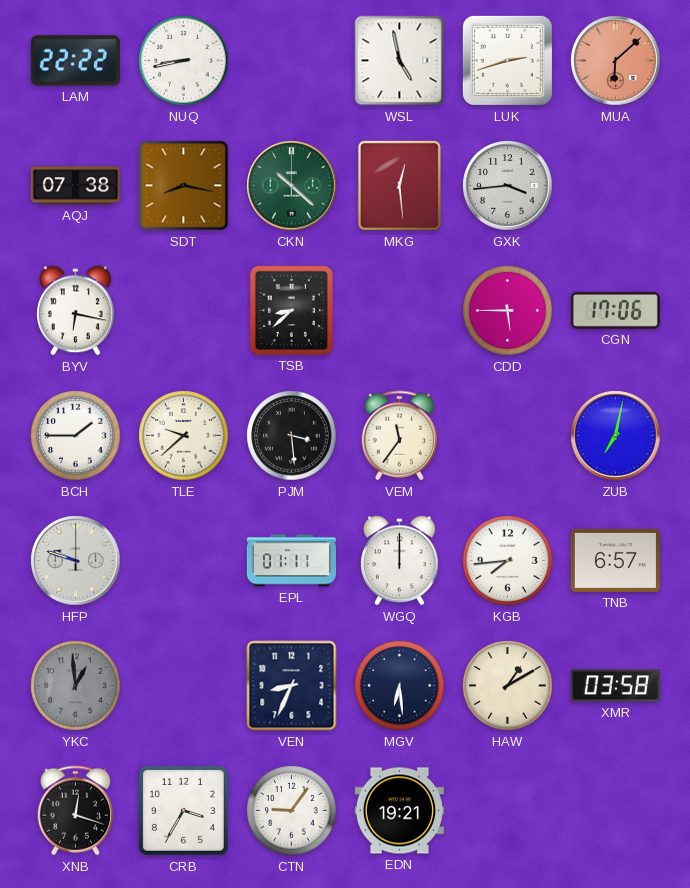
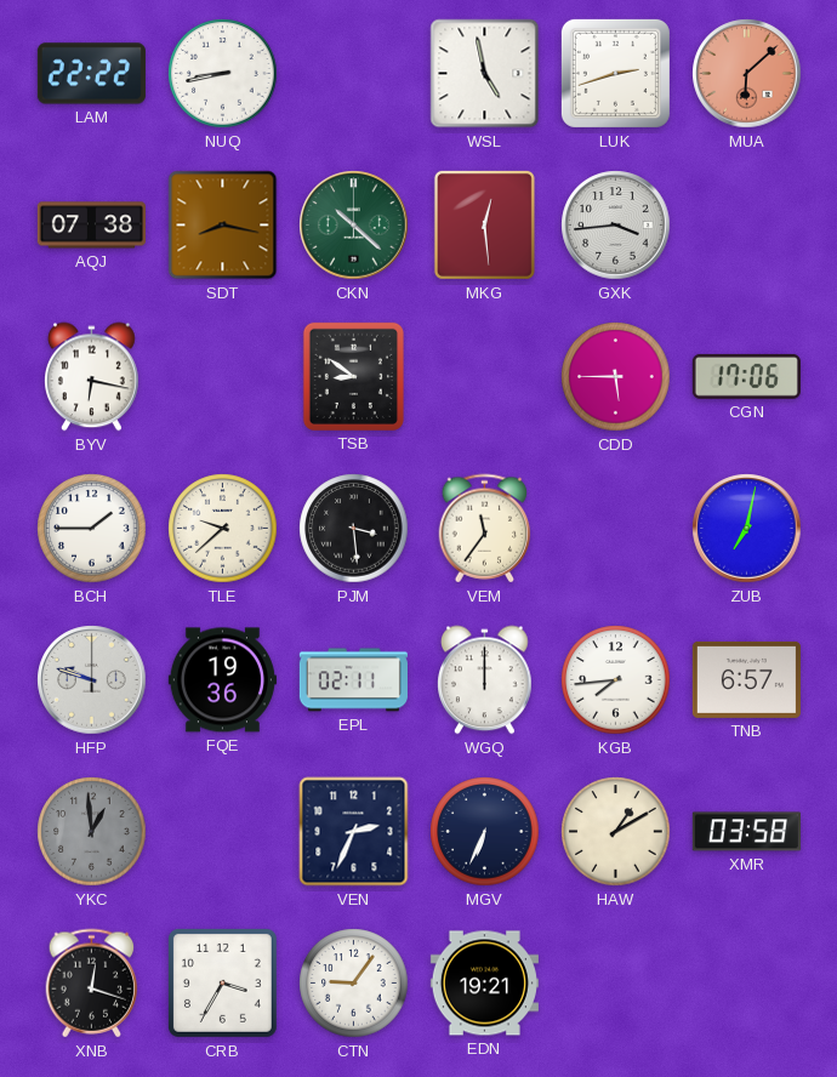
TSB: 8:38 -> 8:51 (353, 376)
FQE: none -> 19:36 (222, 680)
EPL: 01:11 -> 02:11 (353, 680)
VEN: 8:34 -> 2:34 (354, 832)
MGV: 6:29 -> 6:34 (485, 832)
